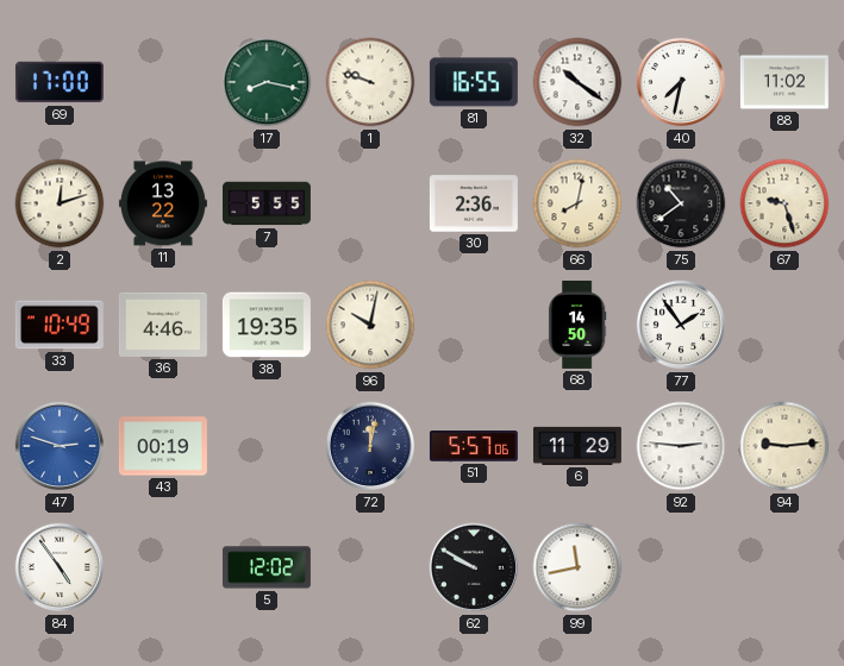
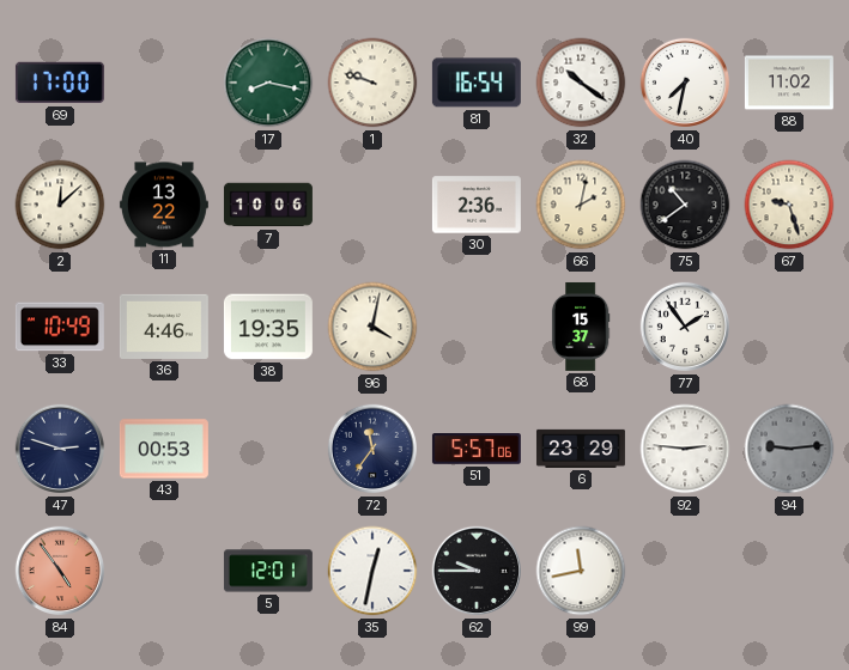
81: 16:55 -> 16:54 (477, 83)
2: 12:12 -> 12:08 (60, 205)
7: 5:55 -> 10:06 (268, 205)
66: 8:02 -> 2:02 (581, 205)
96: 10:02 -> 4:02 (372, 327)
68: 14:50 -> 15:37 (581, 327)
47 dial: blue -> navy (60, 449)
43: 00:19 -> 00:53 (164, 449)
72: 12:02 -> 11:36 (372, 449)
6: 11:29 -> 23:29 (581, 449)
94 dial: cream -> grey (789, 449)
84 dial: white -> salmon (60, 571)
5: 12:02 -> 12:01 (268, 571)
35: none -> 12:32 (372, 571)
62: 9:50 -> 9:45 (477, 571)
